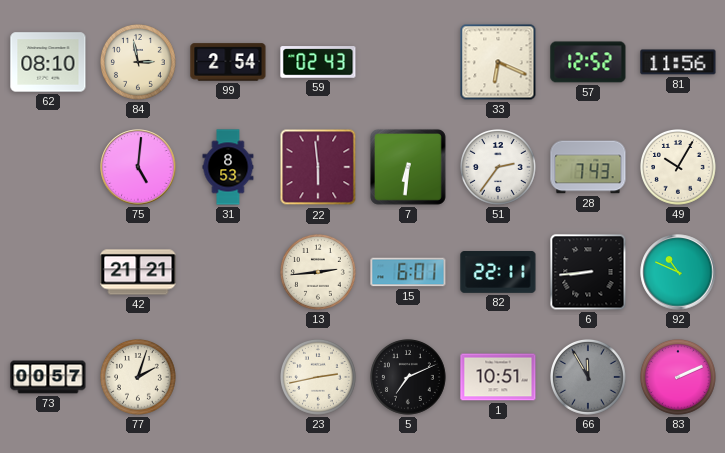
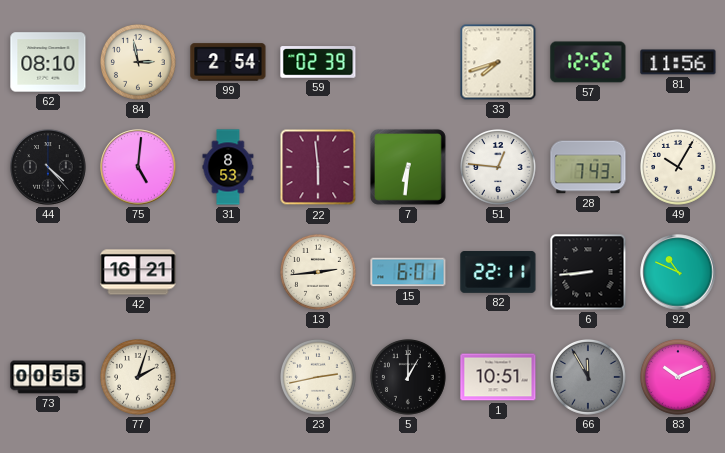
59: 02:43 -> 02:39 (318, 62)
33: 6:19 -> 7:42 (498, 62)
44: none -> 4:23 (48, 167)
51: 2:36 -> 12:46 (499, 168)
42: 21:21 -> 16:21 (138, 272)
73: 00:57 -> 00:55 (48, 377)
5: 7:11 -> 1:00 (409, 378)
83: 2:11 -> 10:11 (679, 378)
